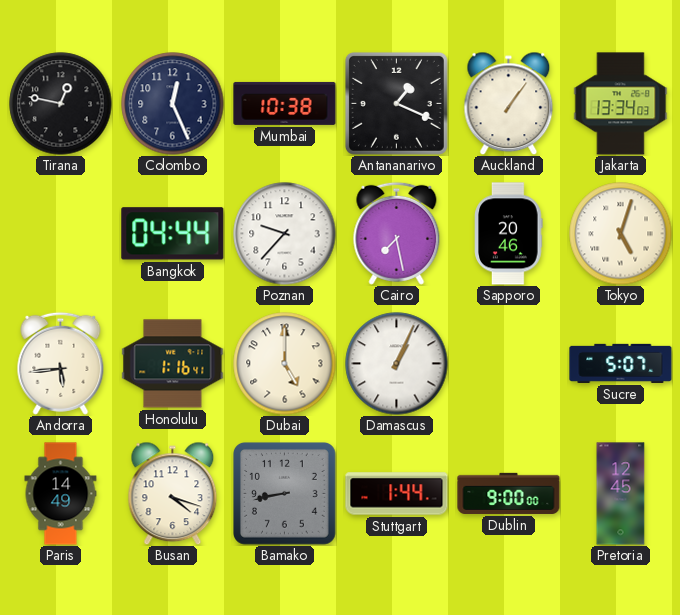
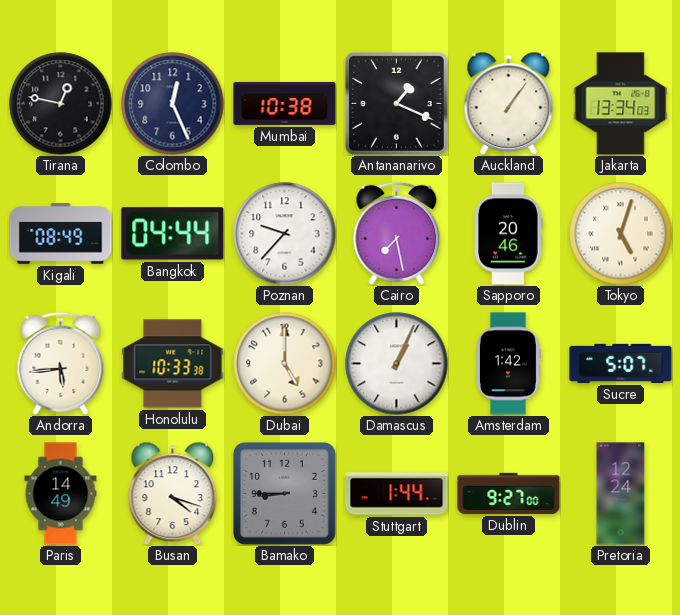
Kigali: none -> 08:49 (61, 234)
Honolulu: 1:16 -> 10:33 (173, 364)
Amsterdam: none -> 1:42 (508, 364)
Bamako: 8:43 -> 8:45 (285, 494)
Dublin: 9:00 -> 9:27 (509, 493)
Pretoria: 12:45 -> 12:24 (621, 494)
